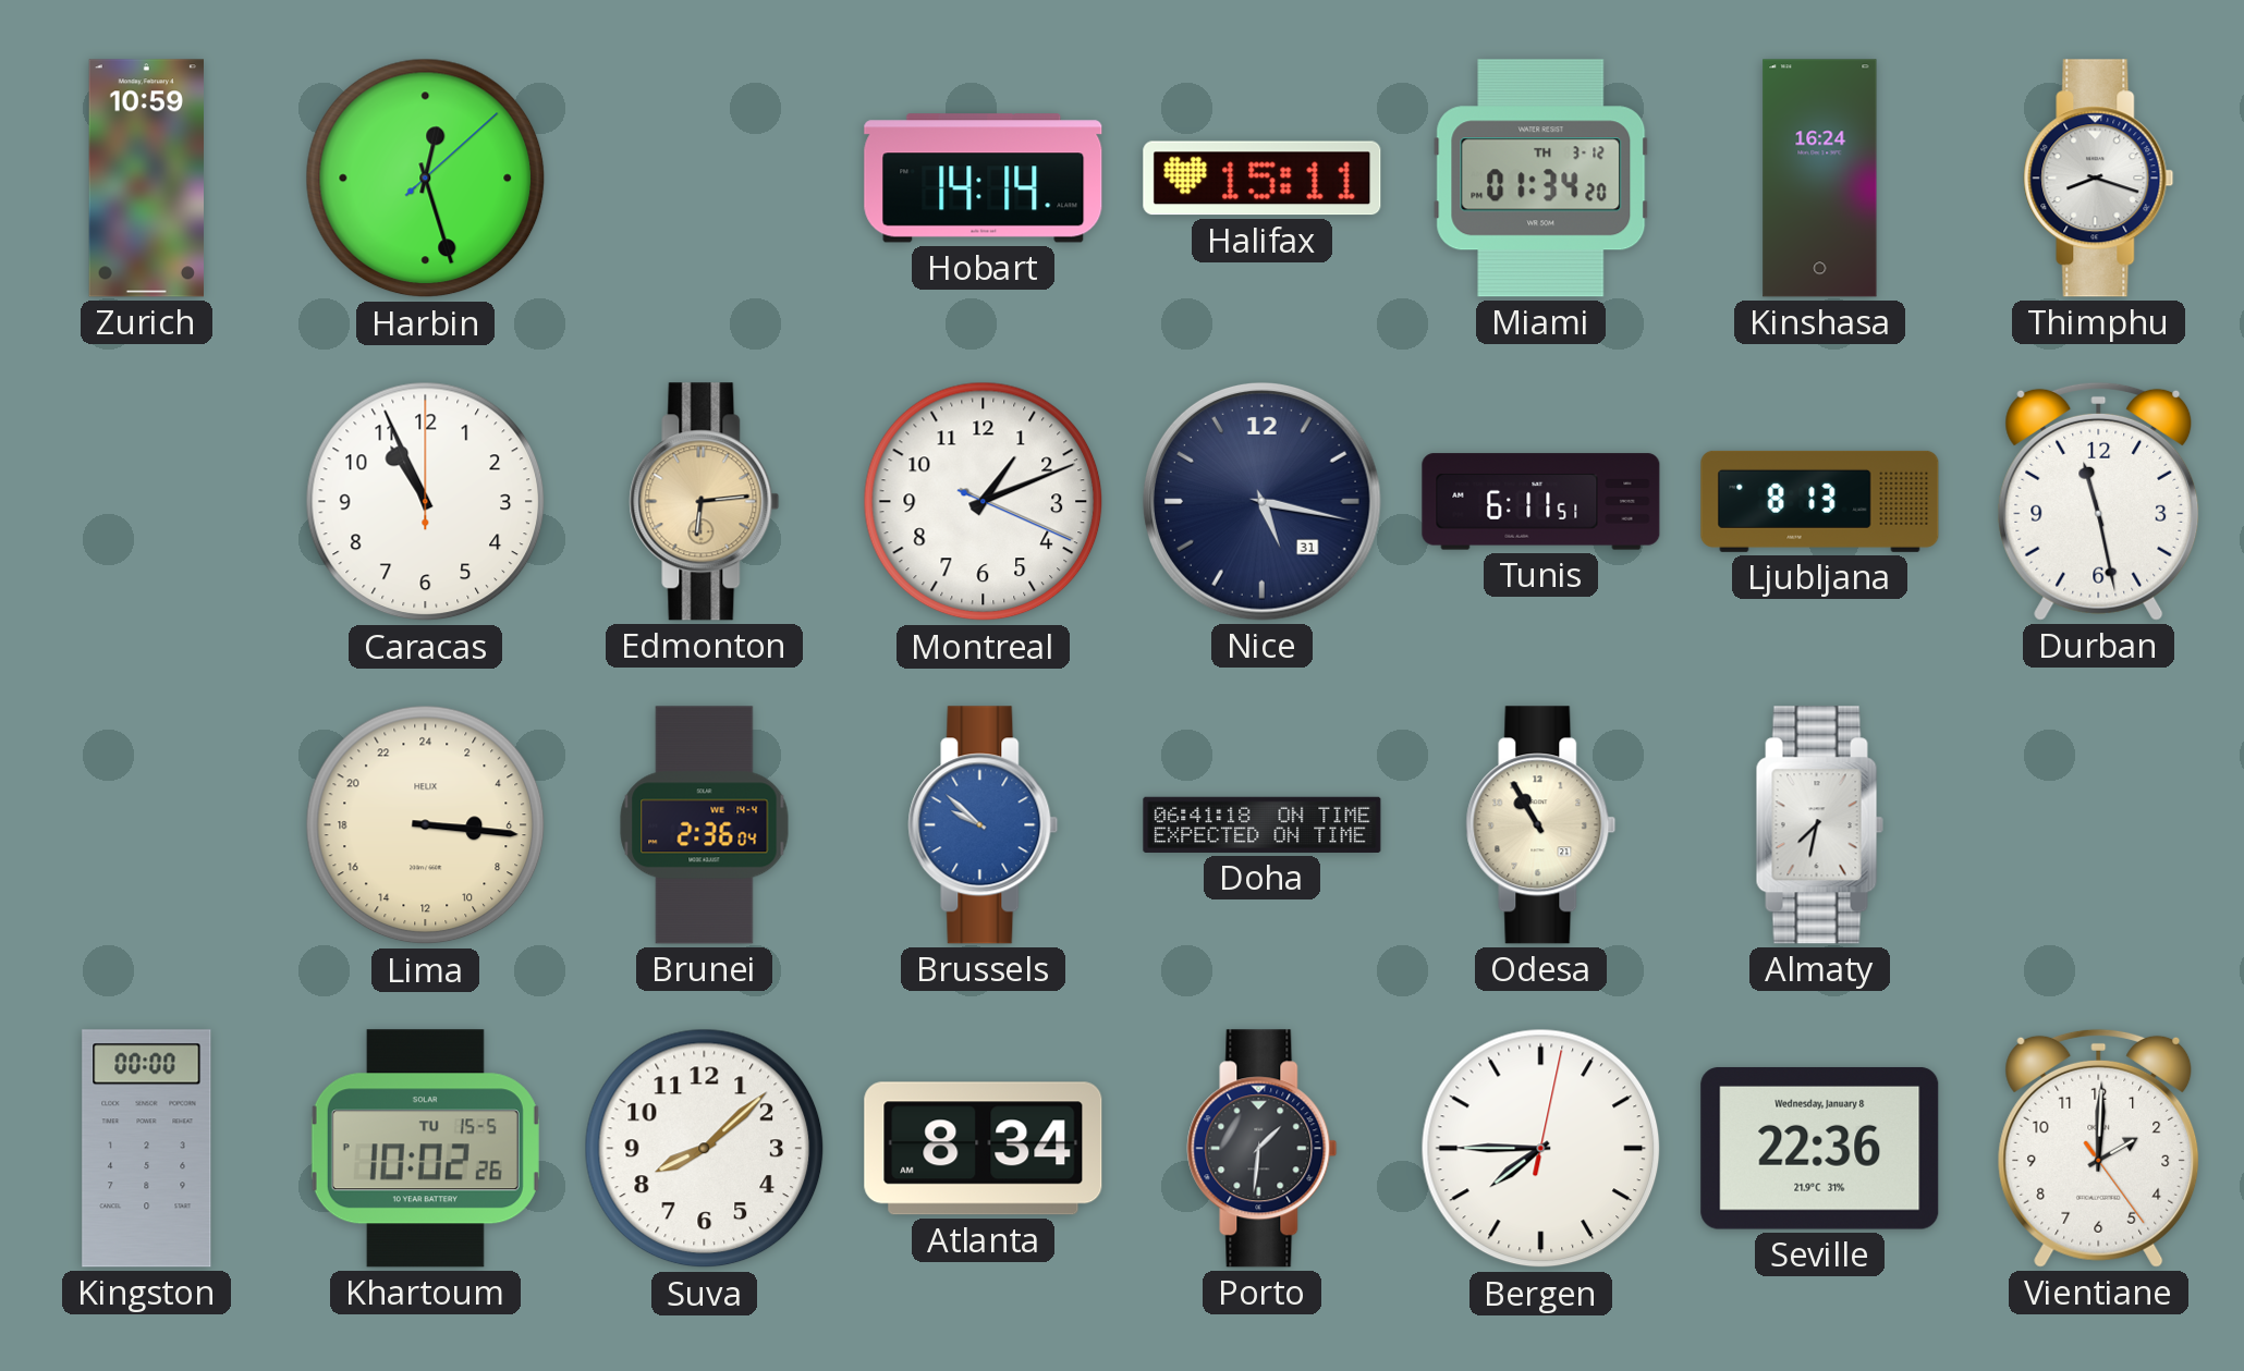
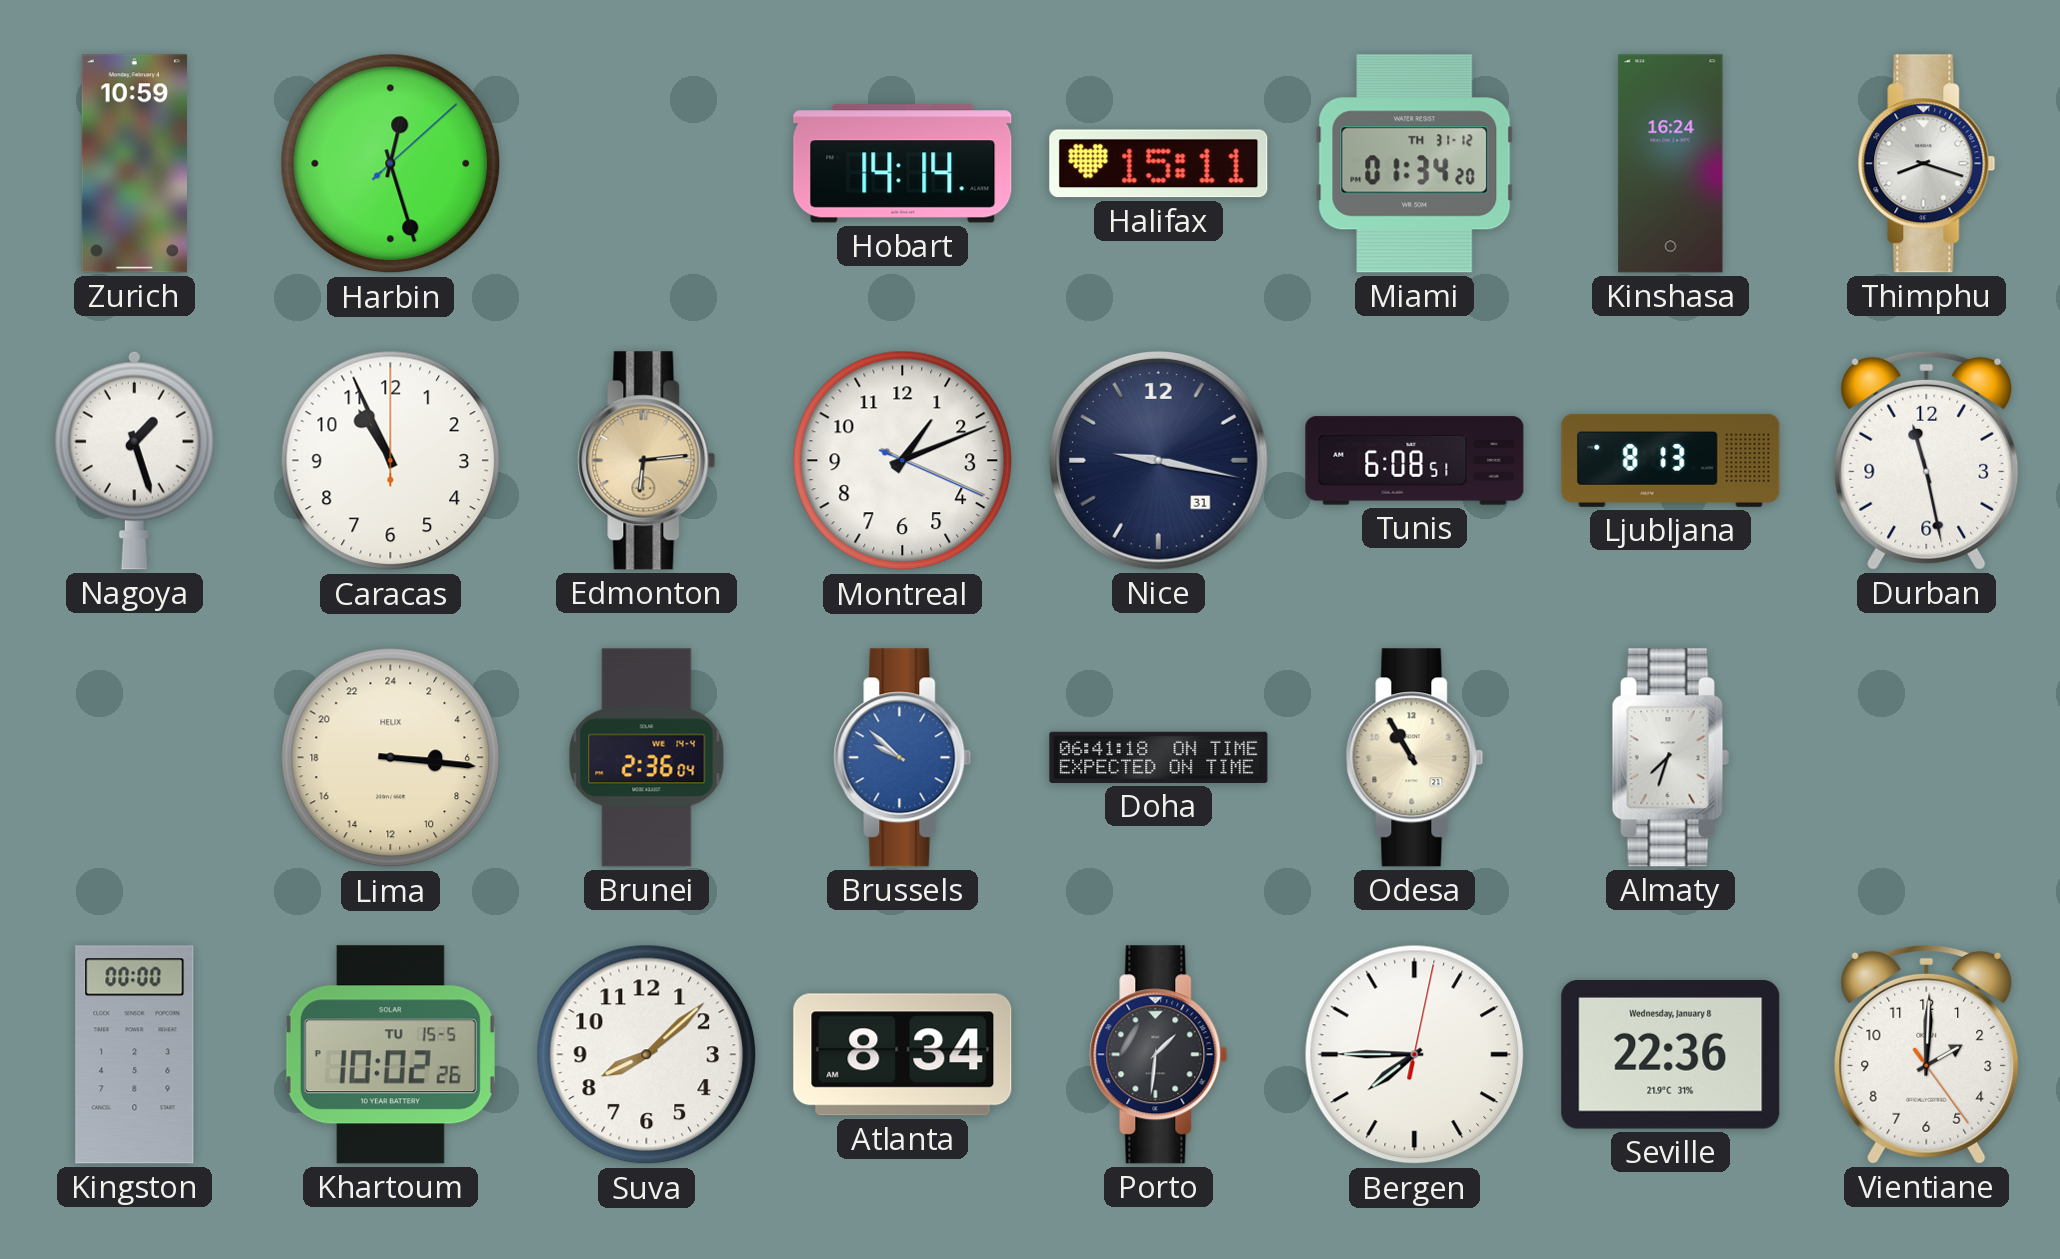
Miami date: TH 3-12 -> TH 31-12 (1415, 164)
Nagoya: none -> 1:27 (134, 460)
Nice: 5:17 -> 9:17 (1159, 461)
Tunis: 6:11 -> 6:08 (1415, 461)
Almaty: 7:32 -> 7:33 (1670, 758)
